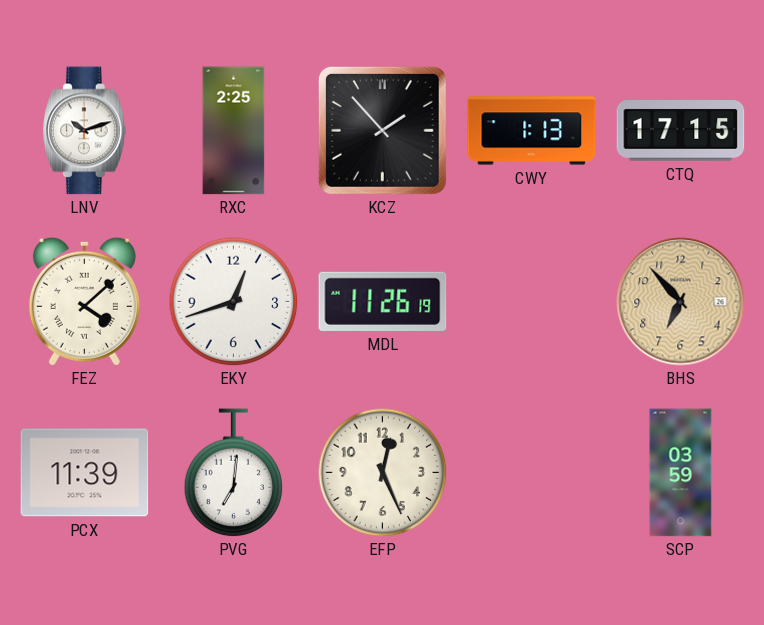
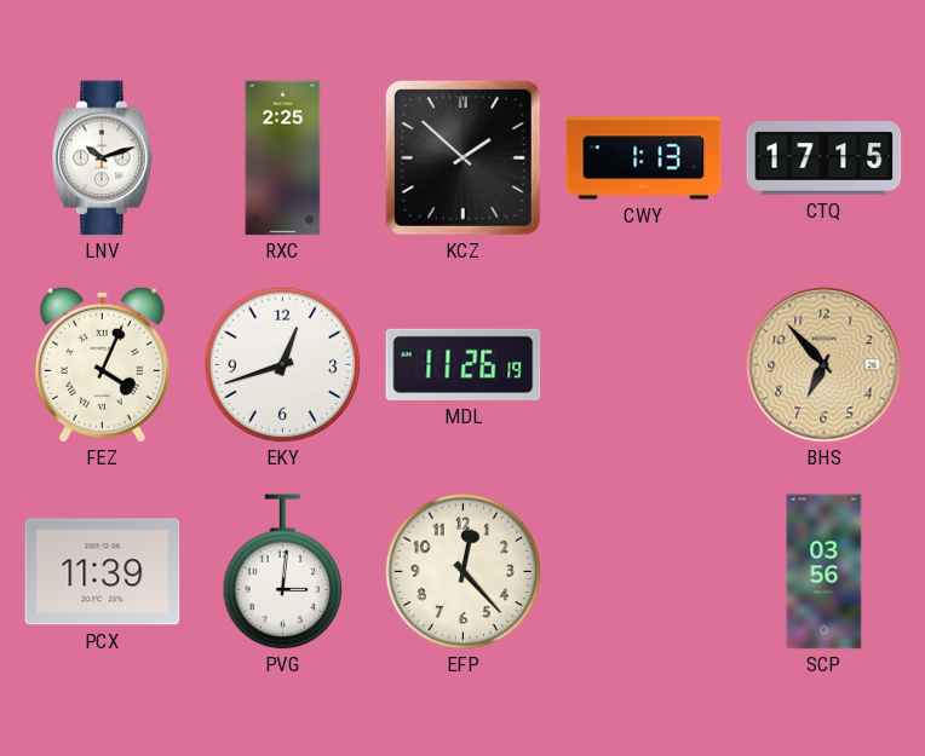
KCZ: 1:53 -> 1:52 (462, 157)
FEZ: 4:08 -> 4:04 (102, 364)
PVG: 7:01 -> 3:01 (283, 572)
EFP: 12:26 -> 12:23 (462, 571)
SCP: 03:59 -> 03:56 (825, 572)
